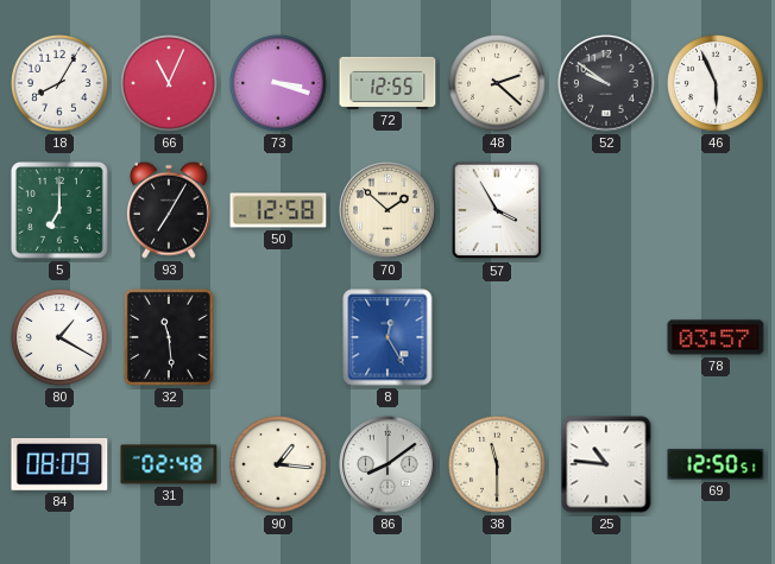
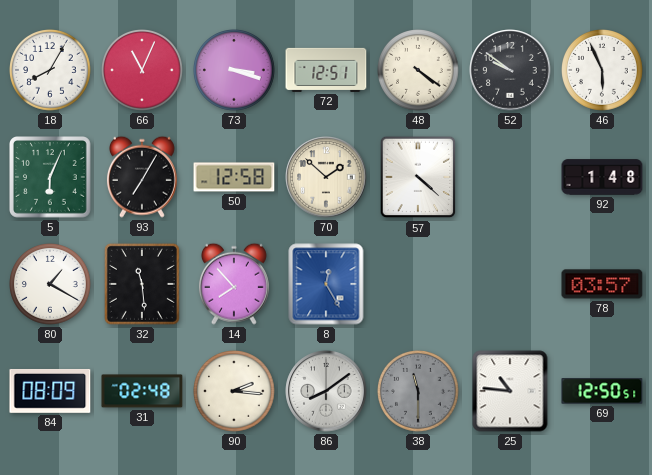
72: 12:55 -> 12:51 (326, 70)
48: 2:22 -> 4:21 (419, 71)
5: 7:00 -> 6:04 (51, 178)
57: 3:55 -> 4:22 (418, 177)
92: none -> 1:48 (602, 177)
14: none -> 7:53 (234, 284)
90: 1:16 -> 2:16 (235, 392)
38 dial: cream -> grey (419, 392)
